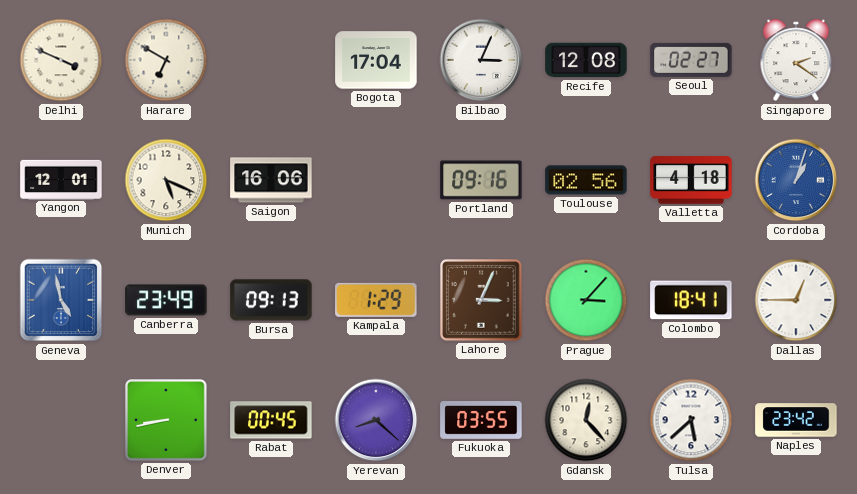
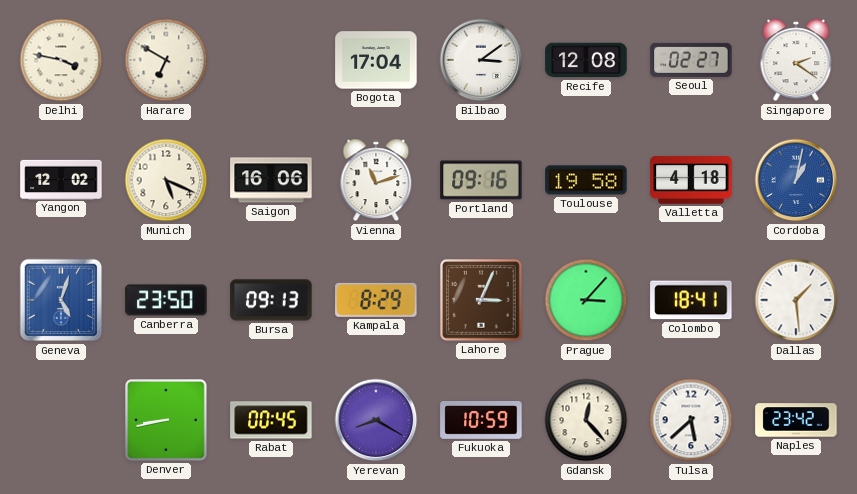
Delhi: 3:49 -> 3:47 (61, 60)
Bilbao: 3:04 -> 3:09 (481, 60)
Yangon: 12:01 -> 12:02 (61, 179)
Vienna: none -> 11:12 (376, 180)
Toulouse: 02:56 -> 19:58 (586, 180)
Cordoba: 1:03 -> 1:02 (796, 180)
Geneva: 4:58 -> 5:03 (61, 300)
Canberra: 23:49 -> 23:50 (166, 300)
Kampala: 1:29 -> 8:29 (376, 300)
Dallas: 12:45 -> 1:29 (796, 300)
Yerevan: 8:22 -> 8:20 (376, 420)
Fukuoka: 03:55 -> 10:59 (481, 421)
